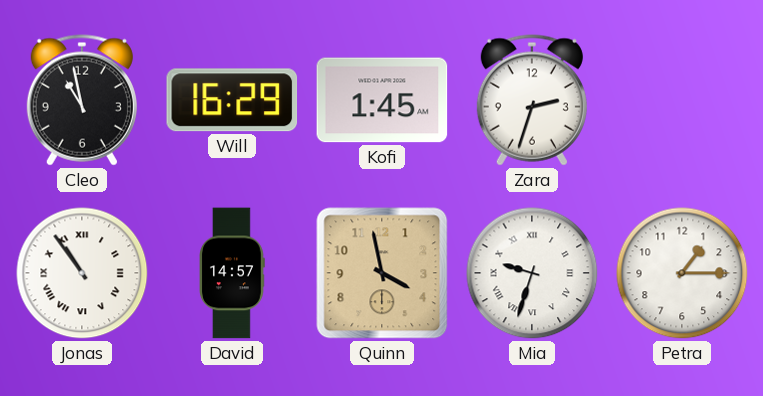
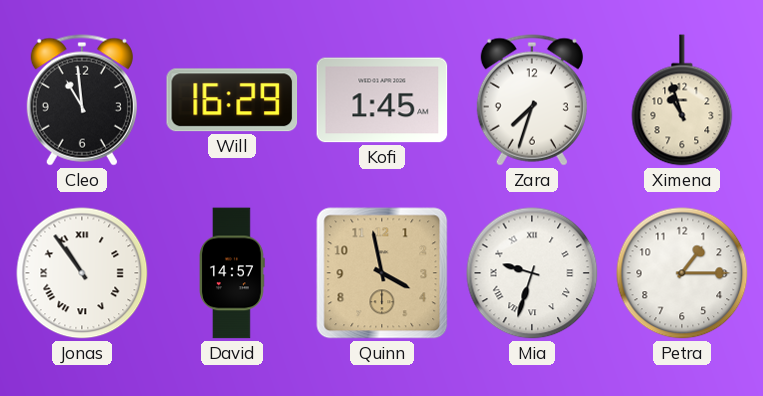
Cleo: 10:58 -> 10:59 (82, 100)
Zara: 2:33 -> 7:33 (532, 100)
Ximena: none -> 10:57 (682, 100)
